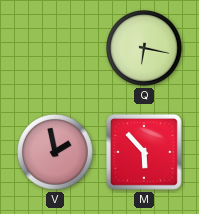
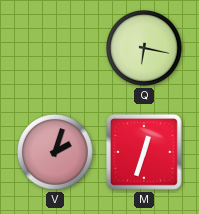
V: 1:58 -> 2:03 (56, 153)
M: 5:53 -> 12:33 (144, 152)
